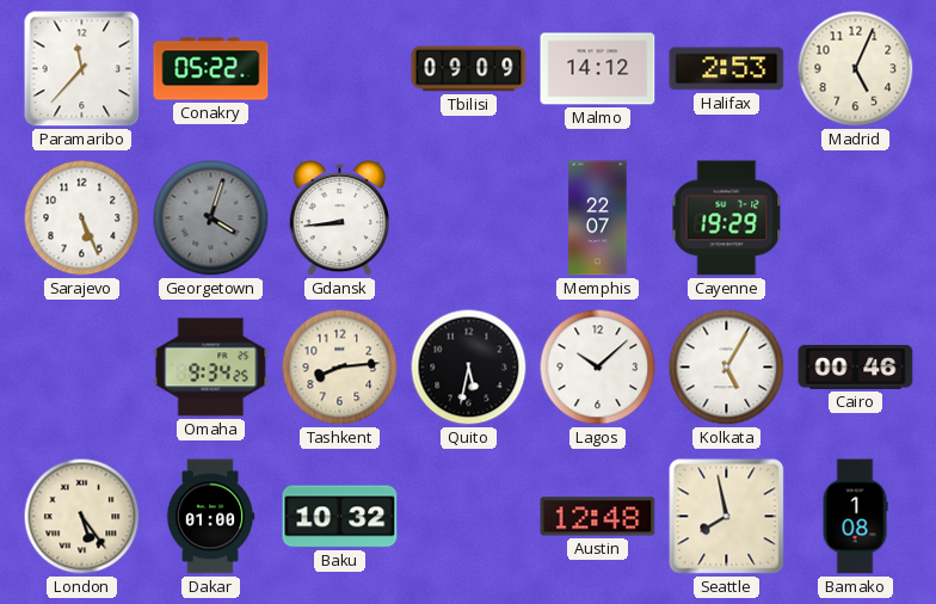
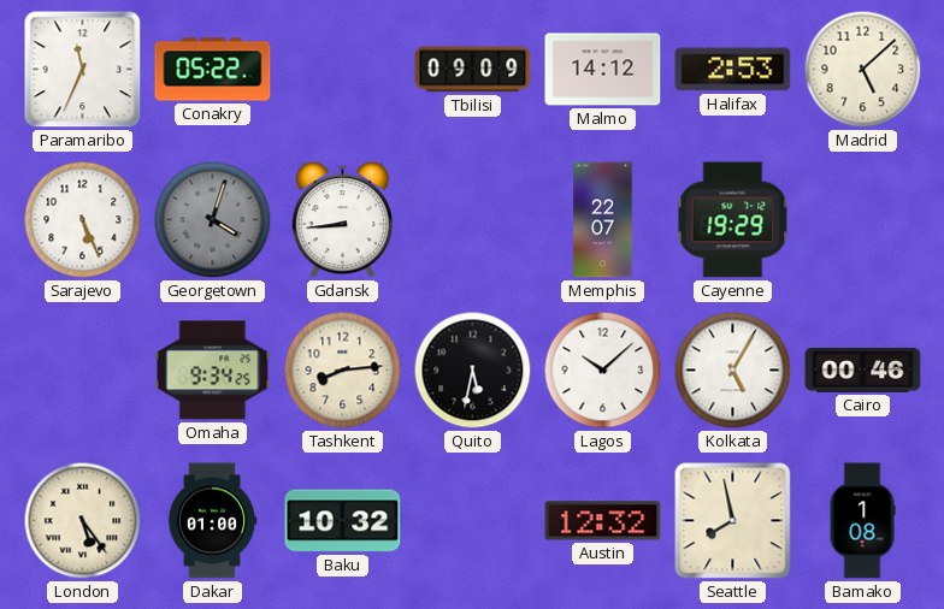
Paramaribo: 11:37 -> 11:34 (83, 70)
Madrid: 5:04 -> 5:08 (863, 70)
Austin: 12:48 -> 12:32 (603, 521)
